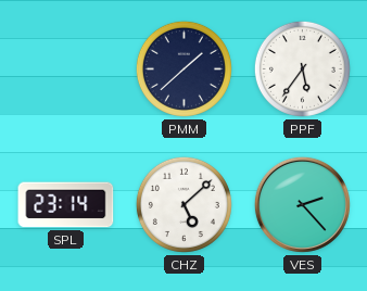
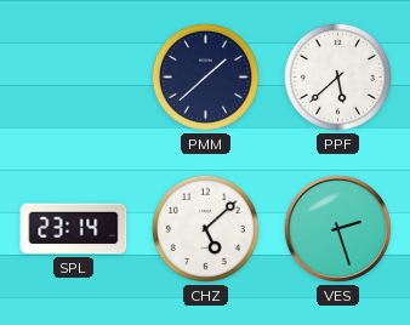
PPF: 5:36 -> 5:38 (337, 76)
VES: 2:23 -> 2:27 (337, 228)
